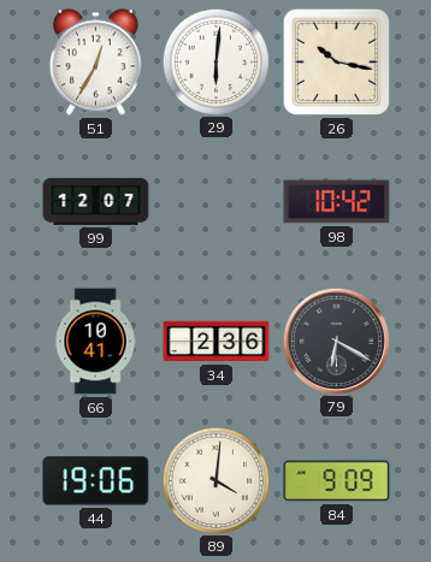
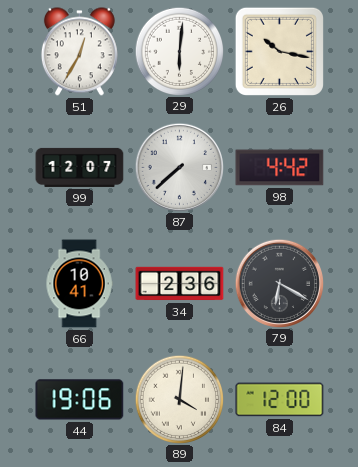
87: none -> 7:38 (179, 167)
98: 10:42 -> 4:42 (280, 168)
84: 9:09 -> 12:00 (280, 400)
